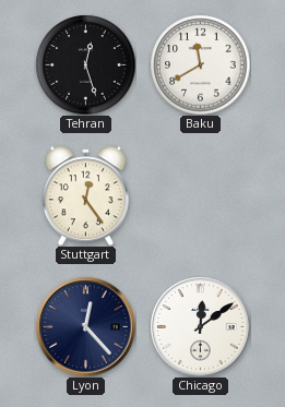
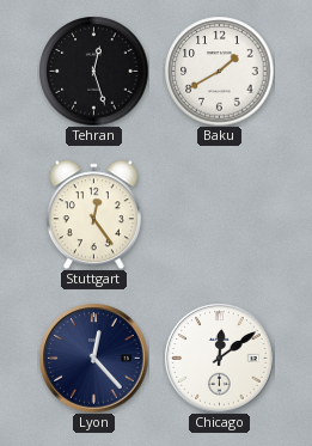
Baku: 11:40 -> 1:40 (219, 71)
